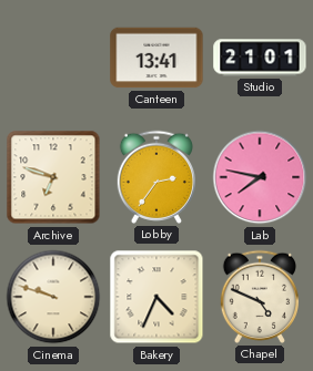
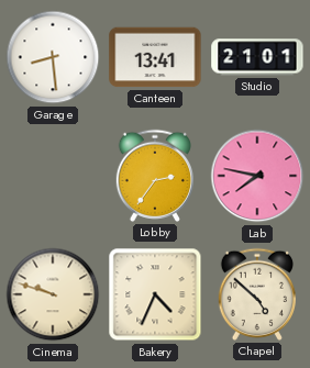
Garage: none -> 8:29 (53, 57)
Archive: 6:48 -> none (53, 177)
Chapel: 4:49 -> 4:52 (257, 294)
